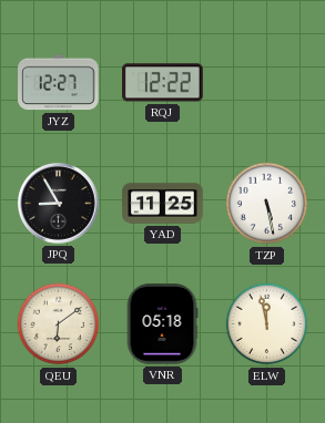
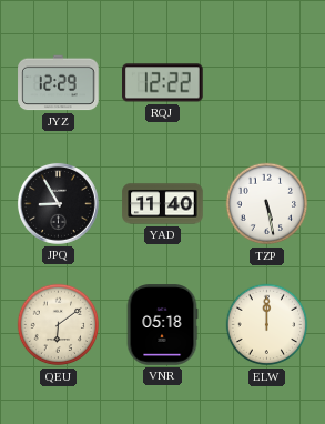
JYZ: 12:27 -> 12:29 (59, 83)
YAD: 11:25 -> 11:40 (163, 204)
ELW: 11:58 -> 12:00 (267, 325)
